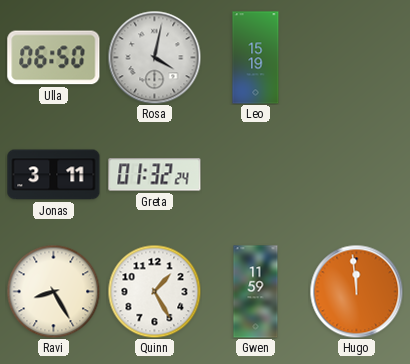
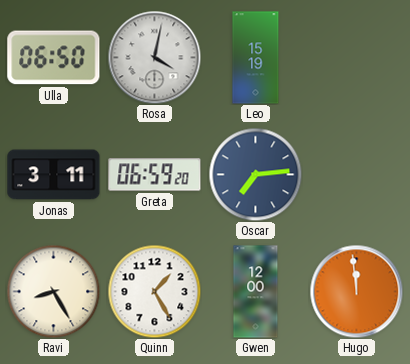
Greta: 01:32 -> 06:59 (155, 175)
Oscar: none -> 7:14 (255, 174)
Gwen: 11:59 -> 12:00 (256, 292)
